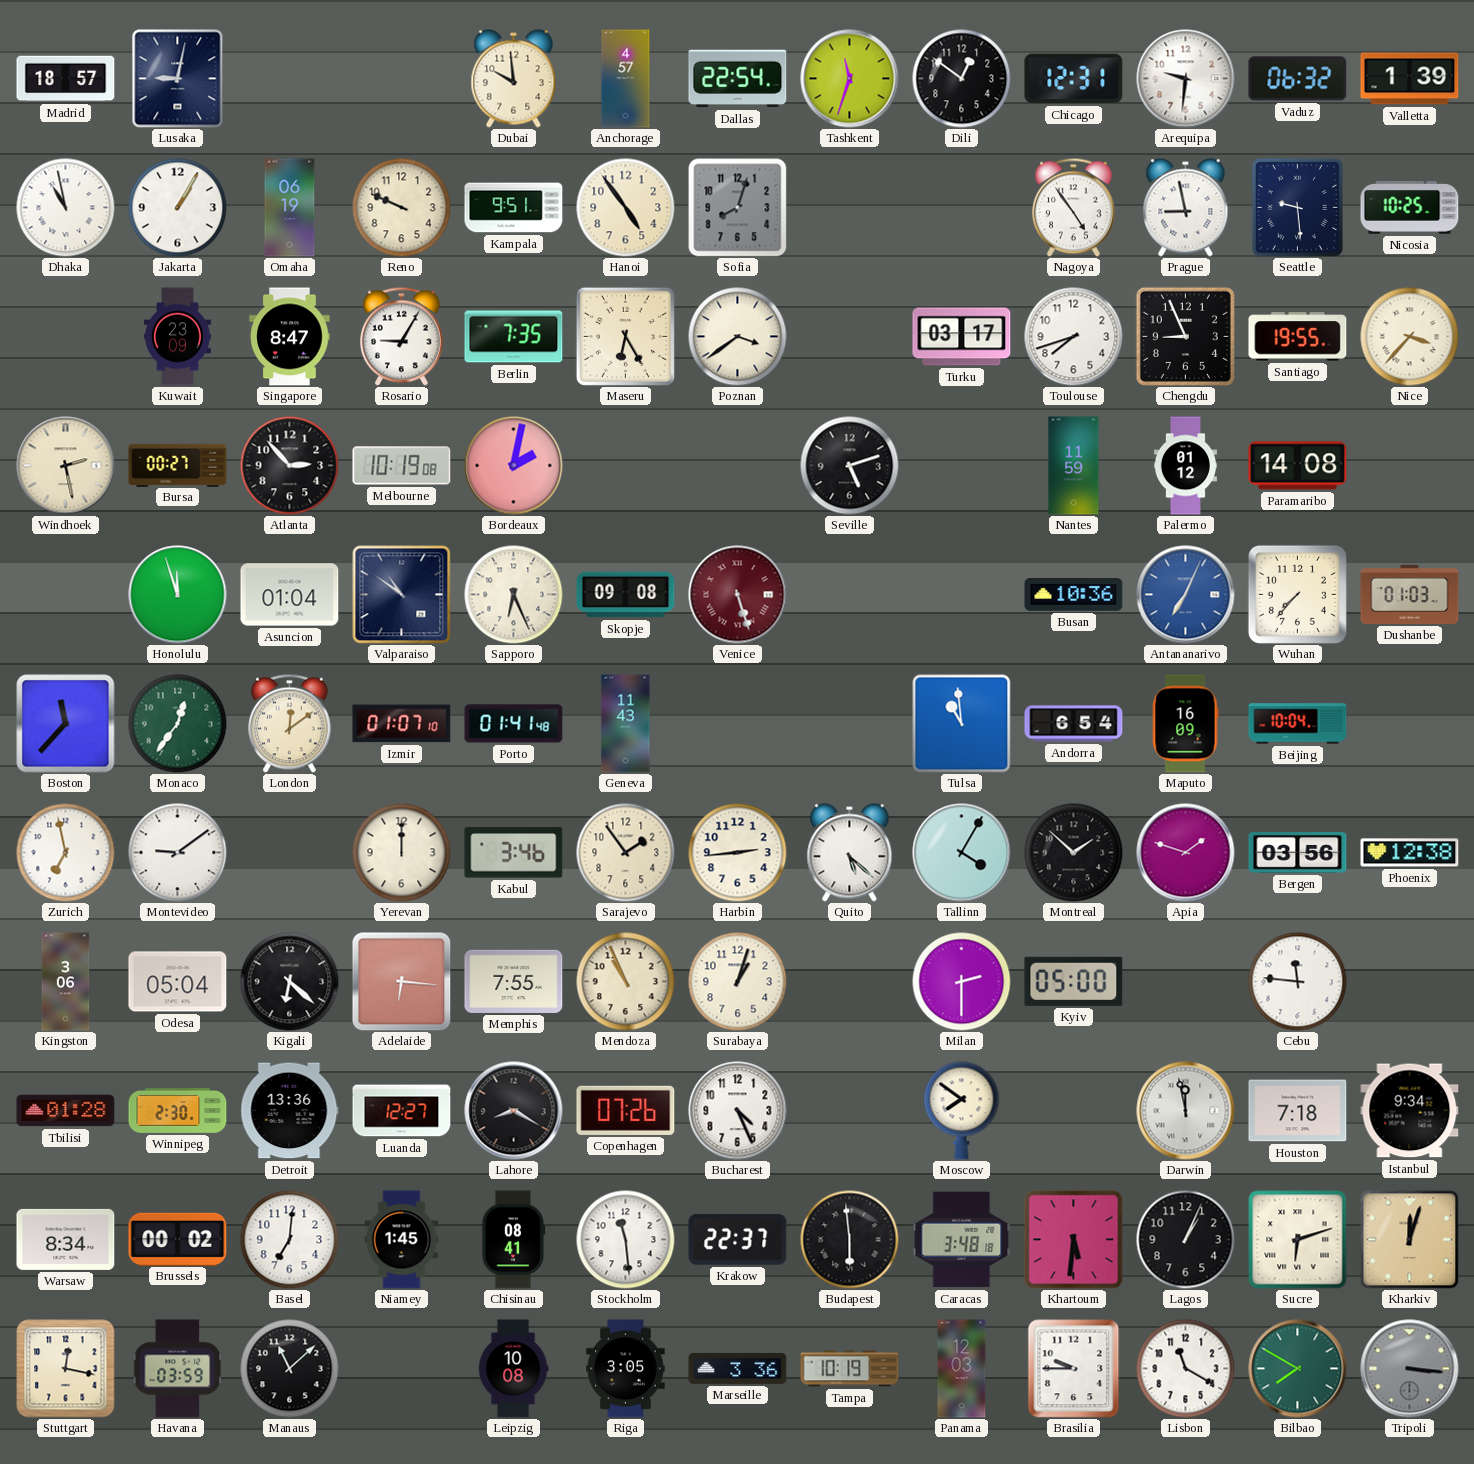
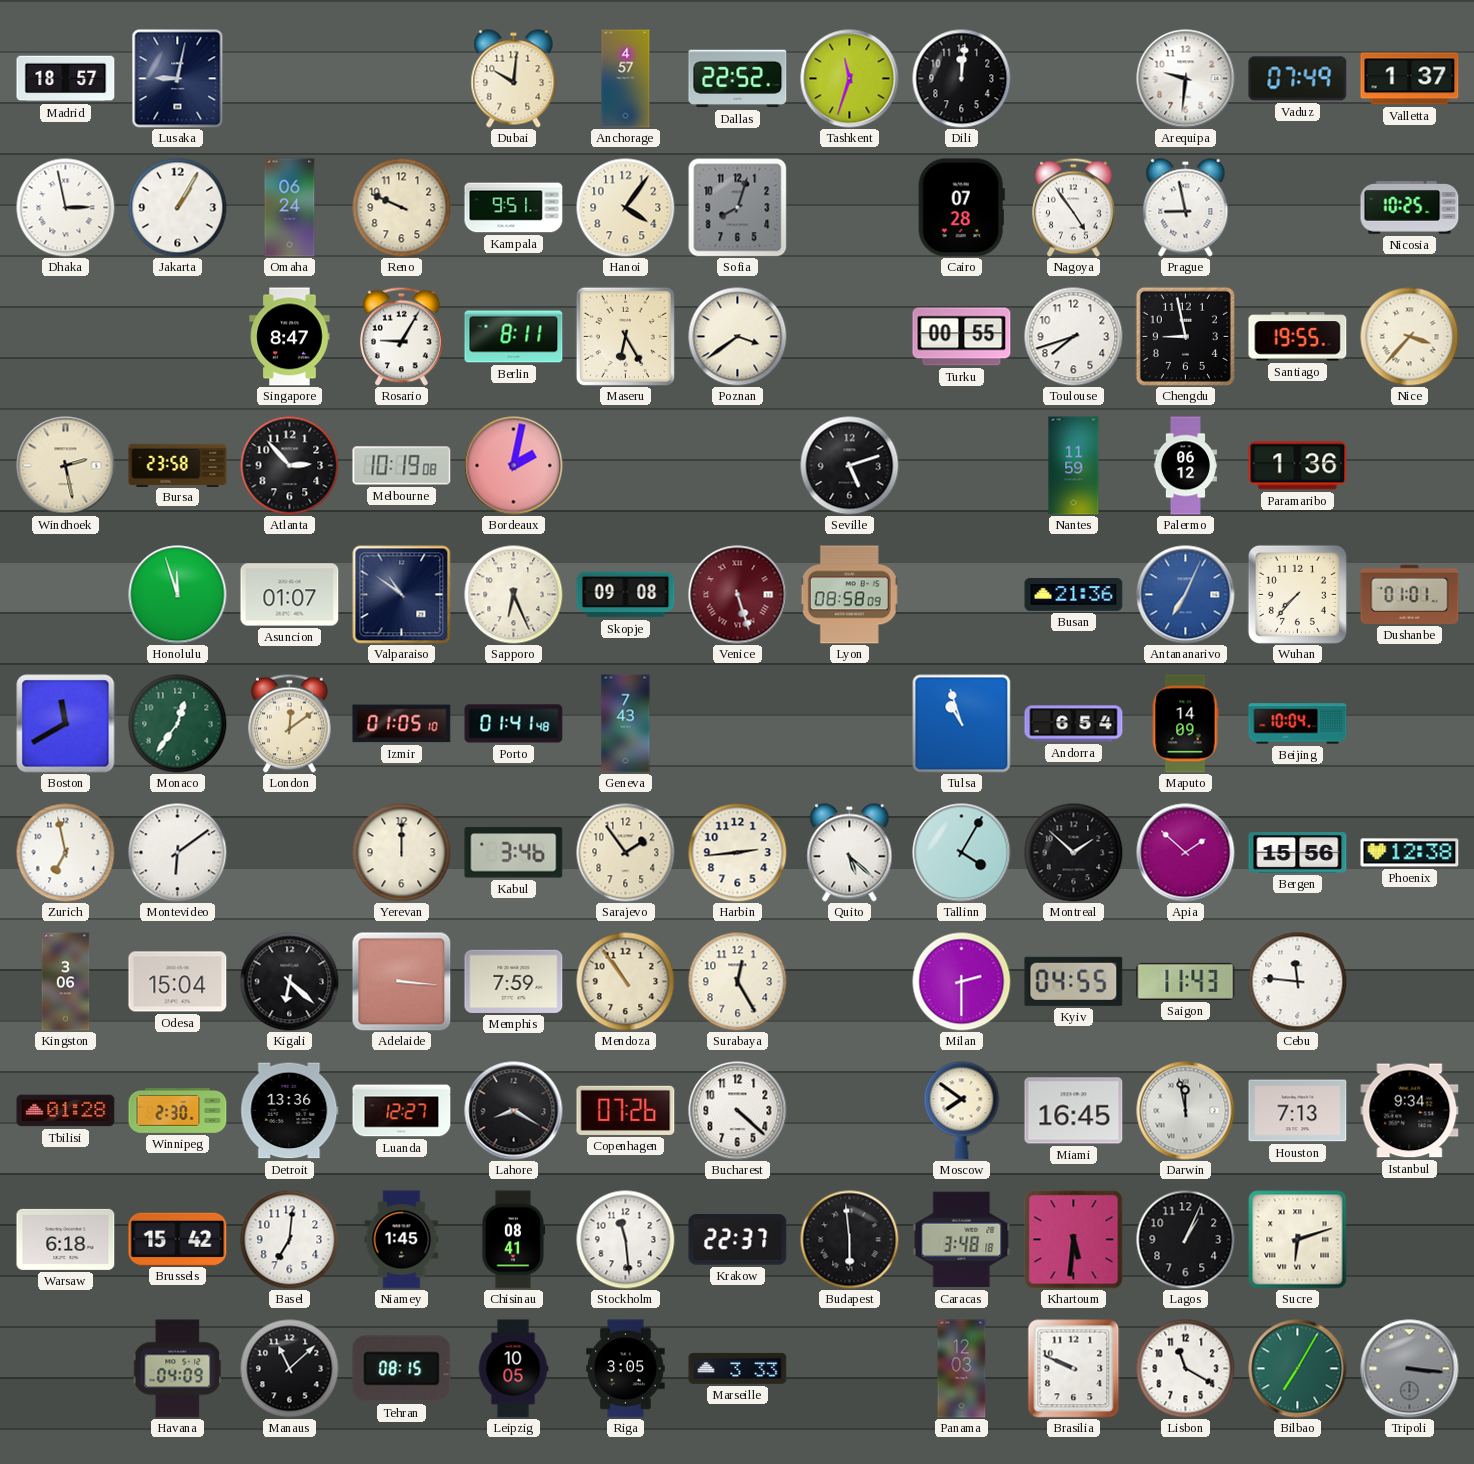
Dubai: 9:59 -> 10:01 (514, 79)
Dallas: 22:54 -> 22:52 (738, 79)
Dili: 12:51 -> 12:01 (962, 79)
Chicago: 12:31 -> none (1074, 79)
Vaduz: 06:32 -> 07:49 (1298, 79)
Valletta: 1:39 -> 1:37 (1410, 79)
Dhaka: 10:58 -> 2:58 (66, 208)
Omaha: 06:19 -> 06:24 (290, 208)
Hanoi: 4:54 -> 4:06 (626, 208)
Cairo: none -> 07:28 (961, 208)
Seattle: 9:29 -> none (1297, 207)
Kuwait: 23:09 -> none (177, 337)
Berlin: 7:35 -> 8:11 (514, 337)
Turku: 03:17 -> 00:55 (962, 337)
Chengdu: 8:56 -> 8:58 (1185, 336)
Bursa: 00:27 -> 23:58 (178, 465)
Palermo: 01:12 -> 06:12 (1185, 466)
Paramaribo: 14:08 -> 1:36 (1298, 466)
Asuncion: 01:04 -> 01:07 (290, 595)
Lyon: none -> 08:58 (850, 595)
Busan: 10:36 -> 21:36 (1074, 595)
Dushanbe: 01:03 -> 01:01 (1410, 594)
Boston: 11:37 -> 11:40 (66, 724)
Izmir: 01:07 -> 01:05 (402, 724)
Geneva: 11:43 -> 7:43 (626, 724)
Tulsa: 10:59 -> 10:57 (962, 724)
Maputo: 16:09 -> 14:09 (1185, 724)
Montevideo: 9:09 -> 6:09 (178, 853)
Apia: 1:48 -> 1:52 (1186, 853)
Bergen: 03:56 -> 15:56 (1298, 853)
Odesa: 05:04 -> 15:04 (178, 982)
Adelaide: 6:16 -> 3:16 (401, 981)
Memphis: 7:55 -> 7:59 (514, 981)
Mendoza: 10:56 -> 10:54 (626, 982)
Surabaya: 1:03 -> 12:25 (738, 982)
Kyiv: 05:00 -> 04:55 (1074, 981)
Saigon: none -> 11:43 (1186, 981)
Bucharest: 4:26 -> 4:22 (738, 1111)
Miami: none -> 16:45 (1074, 1111)
Houston: 7:18 -> 7:13 (1298, 1111)
Warsaw: 8:34 -> 6:18 (66, 1239)
Brussels: 00:02 -> 15:42 (178, 1239)
Kharkiv: 12:03 -> none (1410, 1240)
Stuttgart: 12:17 -> none (66, 1369)
Havana: 03:59 -> 04:09 (178, 1369)
Tehran: none -> 08:15 (402, 1369)
Leipzig: 10:08 -> 10:05 (513, 1369)
Marseille: 3:36 -> 3:33 (738, 1368)
Tampa: 10:19 -> none (850, 1369)
Brasilia: 9:45 -> 9:49 (1074, 1369)
Bilbao: 7:50 -> 7:05 (1298, 1369)
